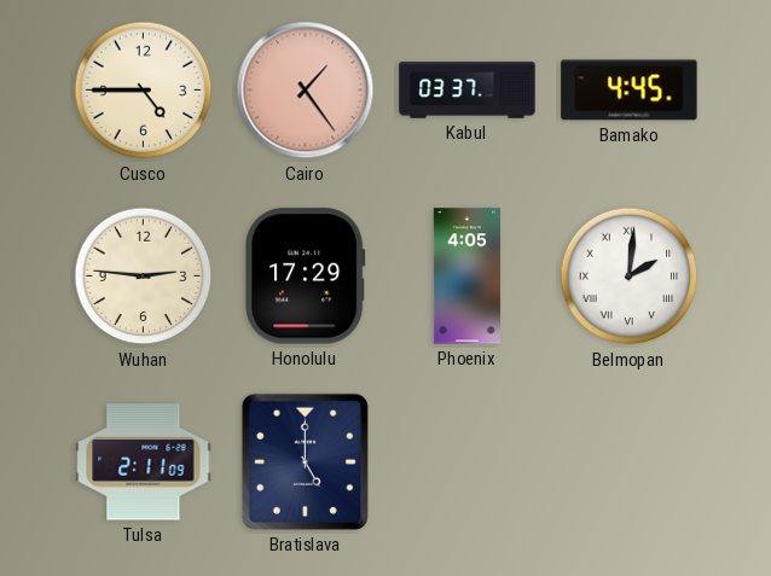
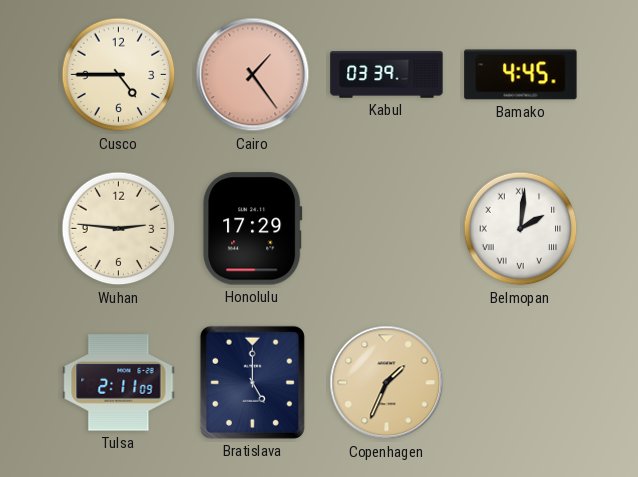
Kabul: 03:37 -> 03:39 (387, 75)
Phoenix: 4:05 -> none (466, 277)
Copenhagen: none -> 1:34 (387, 383)
